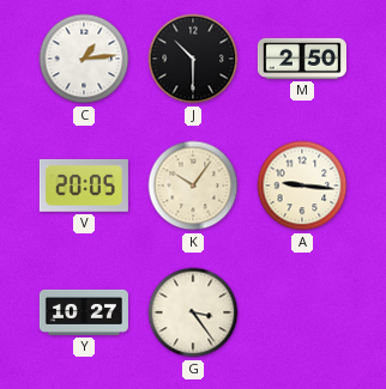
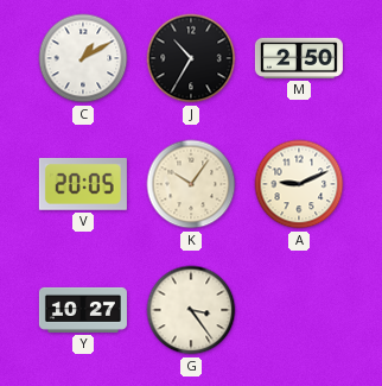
C: 1:14 -> 1:10 (83, 58)
J: 10:30 -> 10:35 (191, 58)
A: 9:16 -> 9:11 (299, 184)
